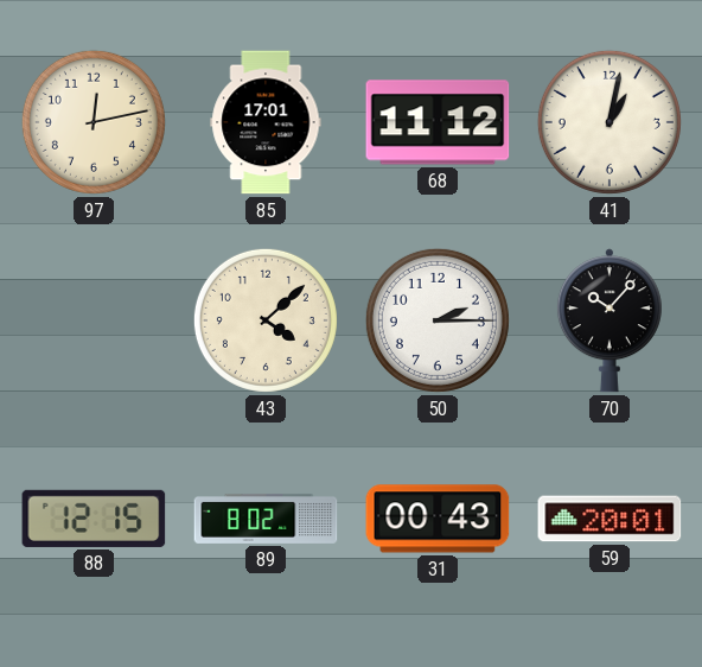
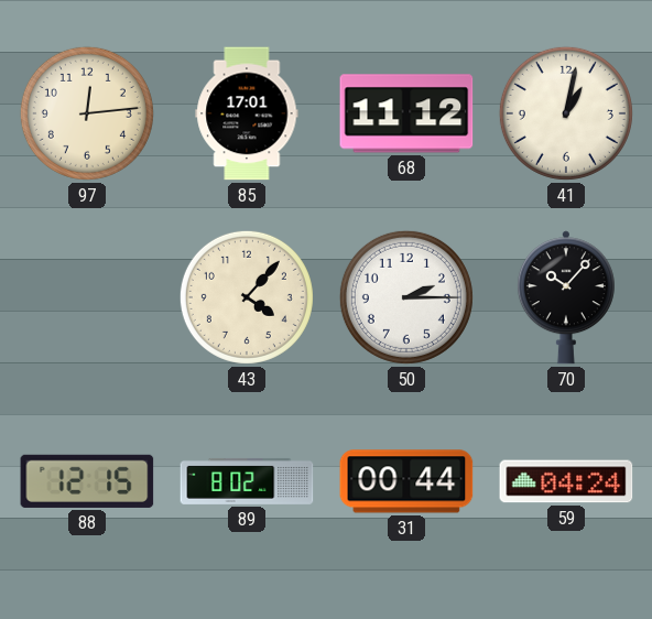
97: 12:13 -> 12:14 (87, 113)
43: 4:08 -> 4:07 (247, 297)
31: 00:43 -> 00:44 (406, 481)
59: 20:01 -> 04:24 (566, 481)
